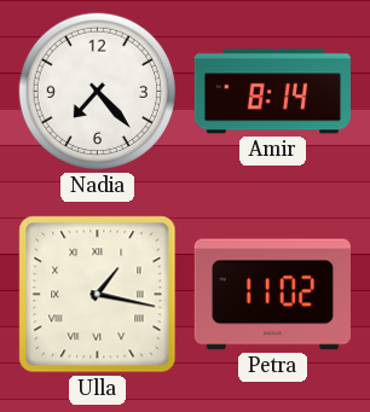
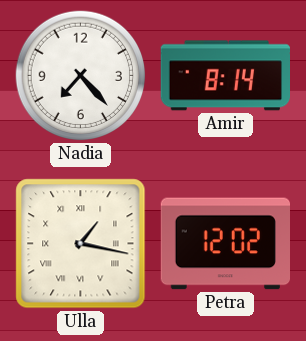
Petra: 11:02 -> 12:02 (225, 244)
